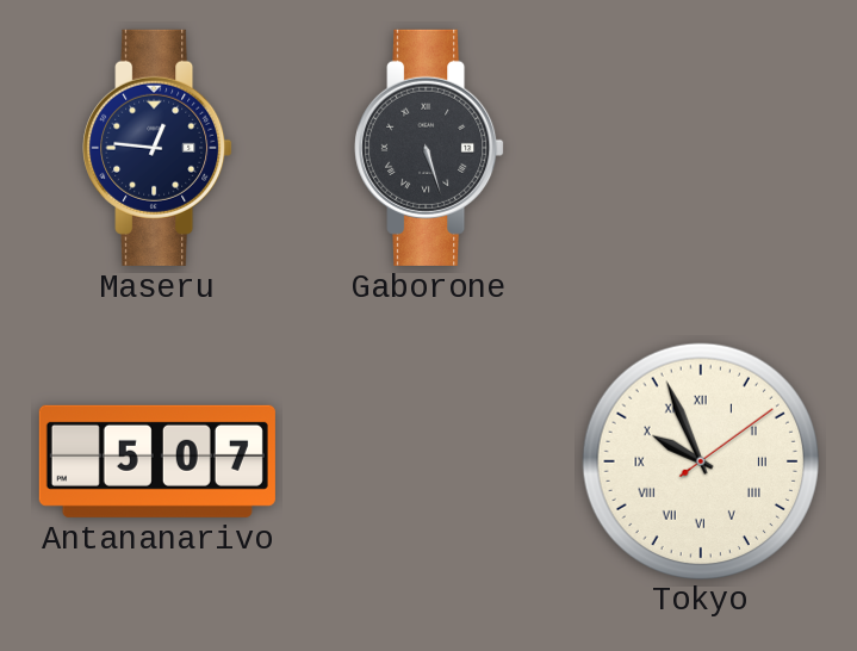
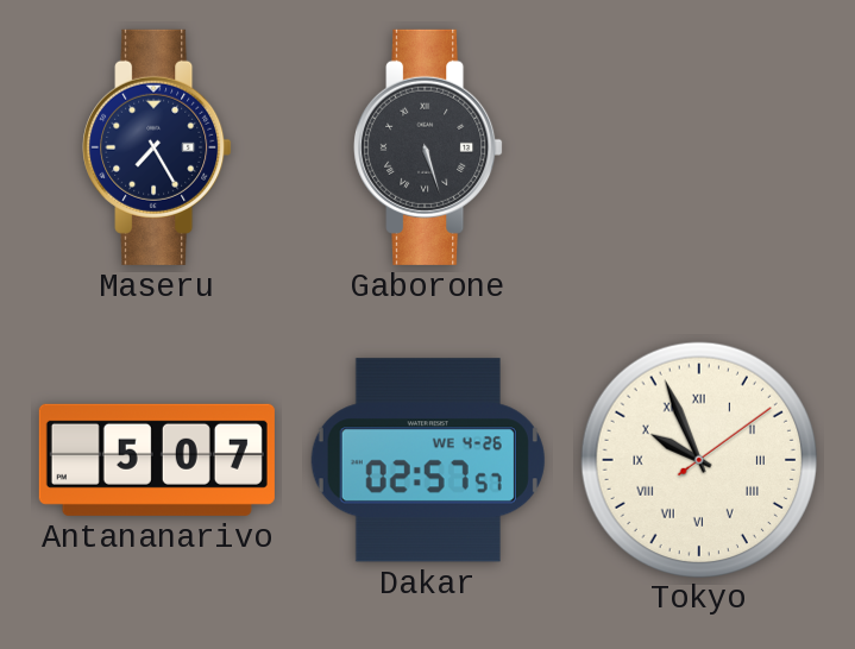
Maseru: 12:46 -> 7:25 (157, 147)
Dakar: none -> 02:57 (428, 460)
